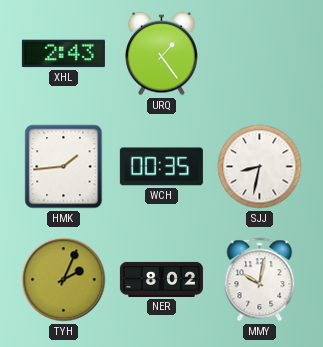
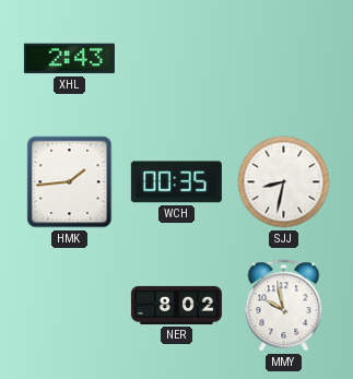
URQ: 1:24 -> none (161, 54)
TYH: 2:04 -> none (64, 280)
MMY: 10:02 -> 9:58 (284, 306)
